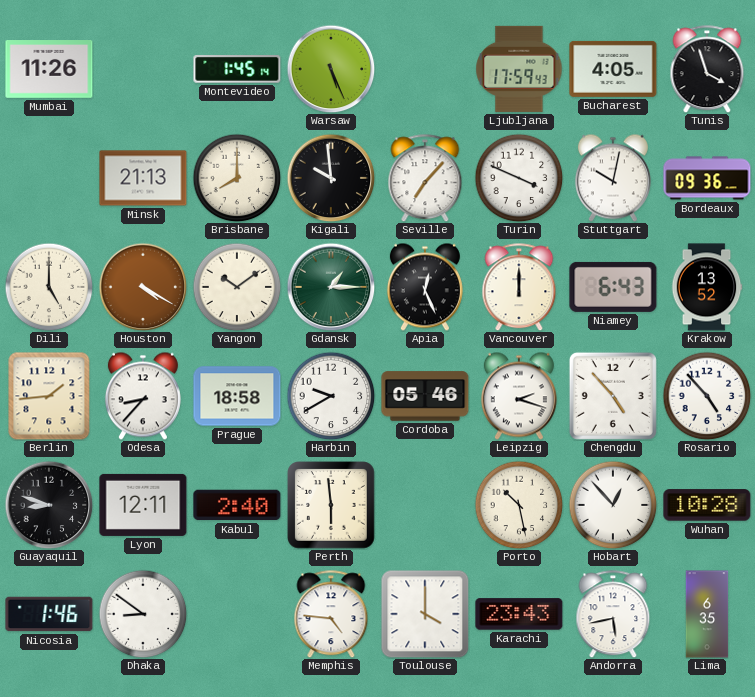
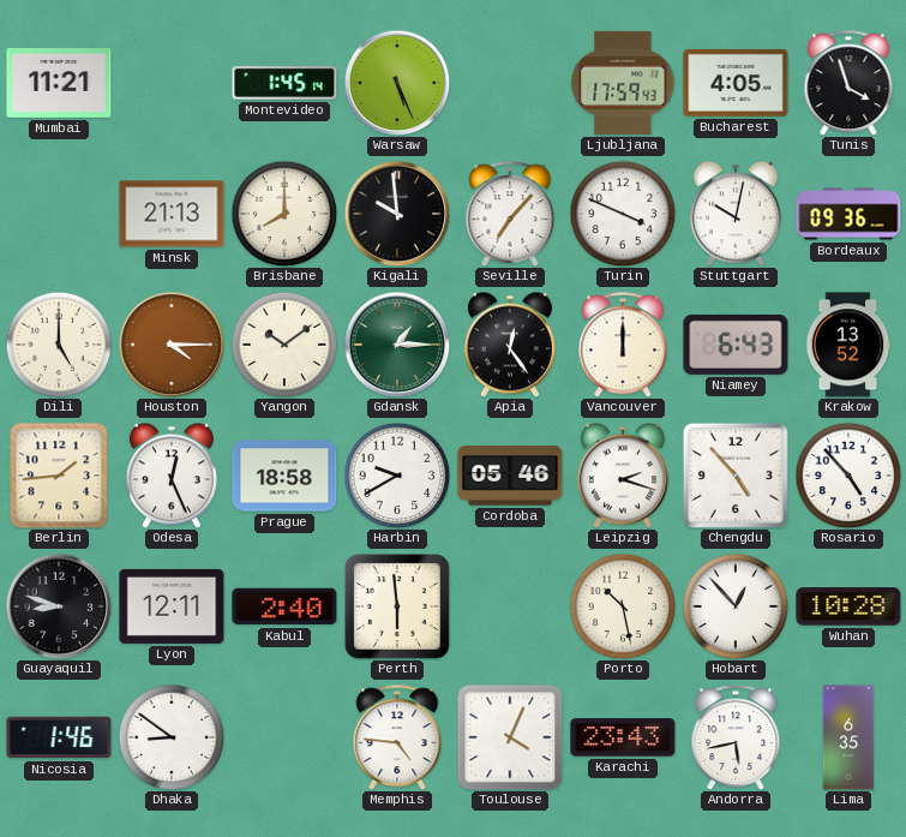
Mumbai: 11:26 -> 11:21 (59, 84)
Houston: 4:20 -> 4:15 (172, 345)
Apia: 12:26 -> 12:24 (510, 345)
Odesa: 8:37 -> 12:26 (172, 476)
Toulouse: 4:00 -> 4:04 (510, 737)
